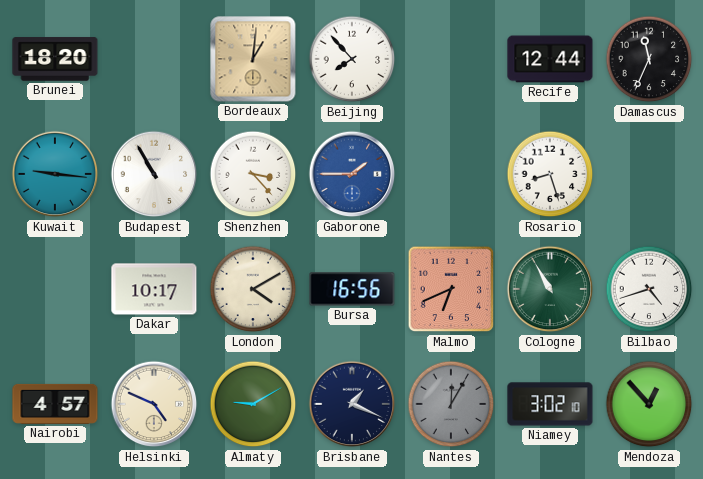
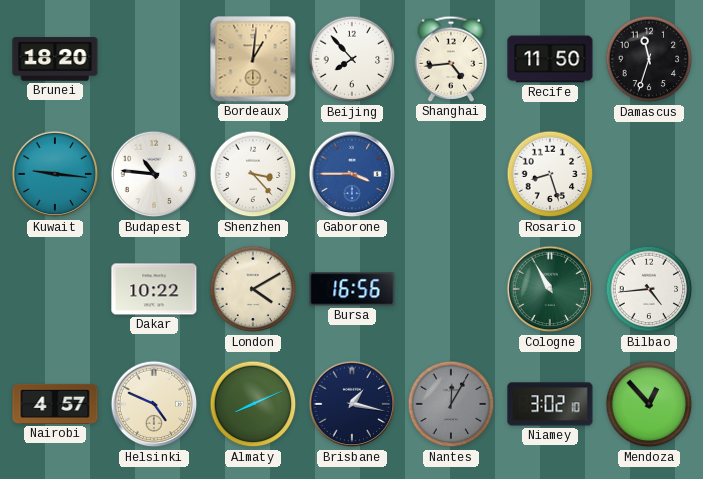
Shanghai: none -> 4:44 (451, 59)
Recife: 12:44 -> 11:50 (550, 59)
Damascus: 11:34 -> 11:33 (649, 59)
Budapest: 10:55 -> 10:46 (154, 174)
Gaborone: 1:45 -> 3:45 (352, 174)
Dakar: 10:17 -> 10:22 (154, 289)
Malmo: 6:41 -> none (451, 289)
Bilbao: 4:42 -> 4:44 (649, 289)
Almaty: 9:10 -> 8:11 (253, 404)
Brisbane: 1:19 -> 1:17 (352, 404)
